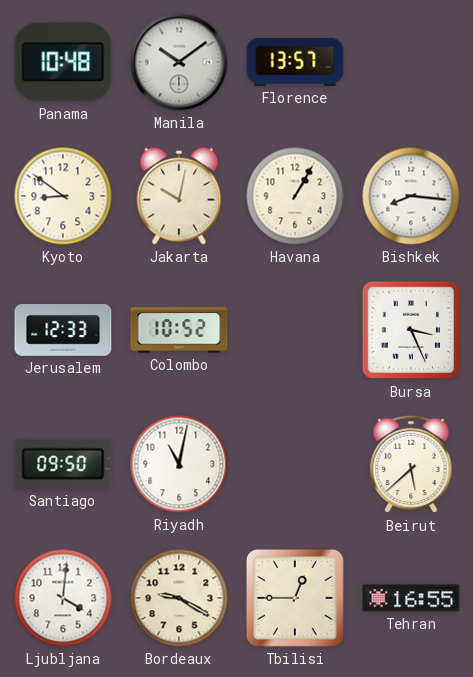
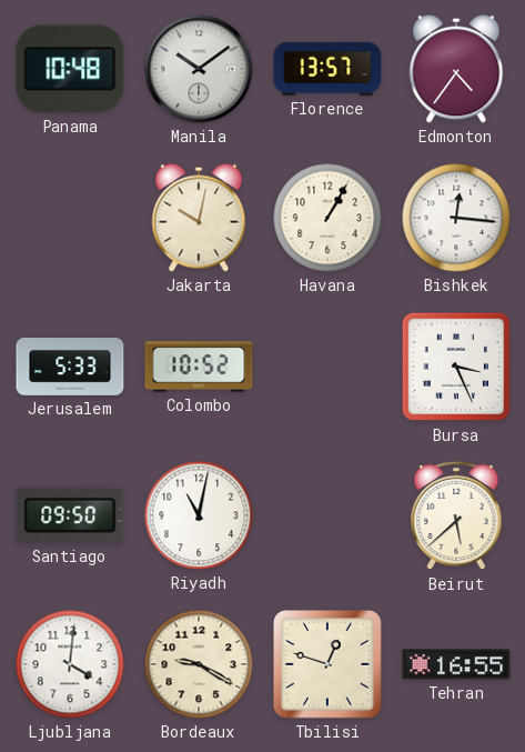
Edmonton: none -> 4:36 (456, 69)
Kyoto: 8:51 -> none (63, 196)
Bishkek: 8:16 -> 12:16 (456, 218)
Jerusalem: 12:33 -> 5:33 (70, 367)
Tbilisi: 12:45 -> 12:48 (327, 664)
